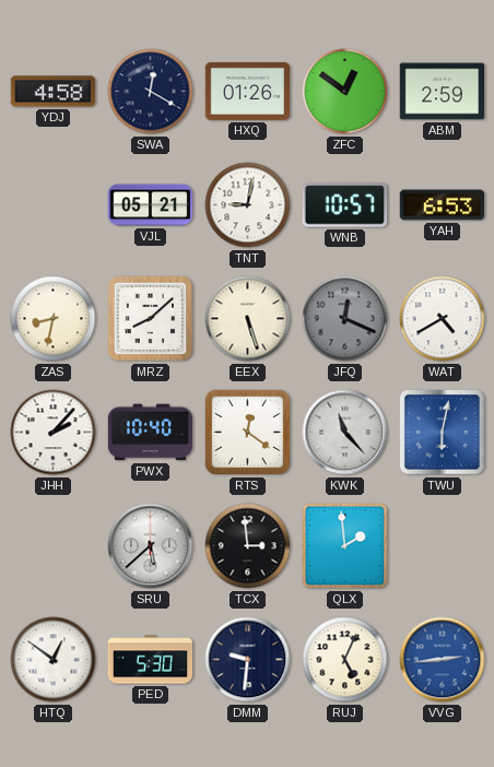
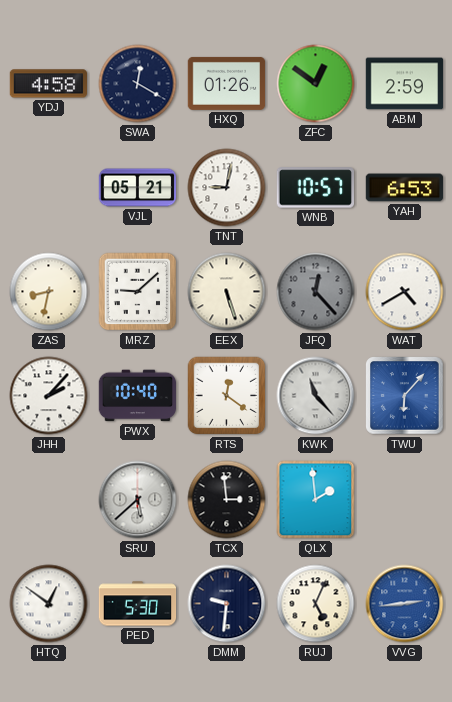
MRZ: 8:08 -> 9:08 (138, 292)
JFQ: 12:19 -> 12:23 (316, 292)
TWU: 6:02 -> 6:07 (405, 396)
